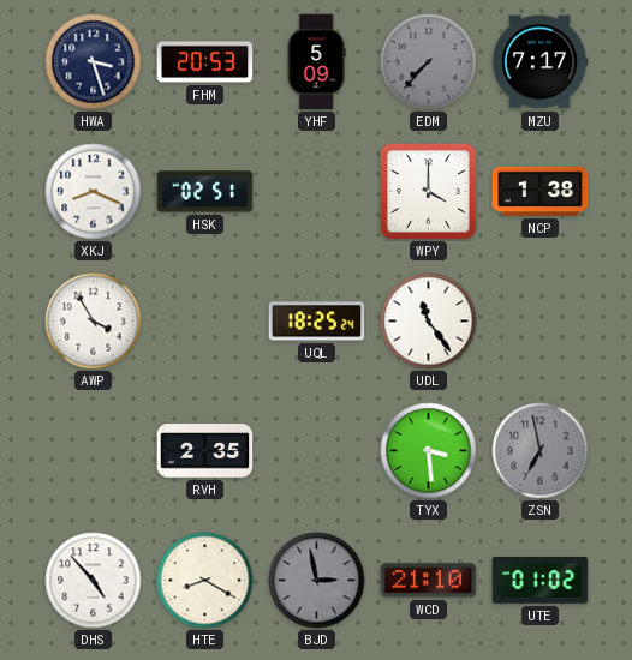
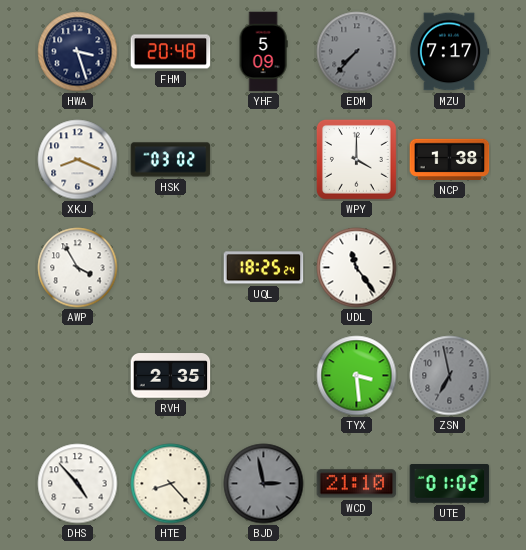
FHM: 20:53 -> 20:48 (171, 52)
HSK: 02:51 -> 03:02 (171, 160)
HTE: 8:20 -> 8:23 (171, 484)
